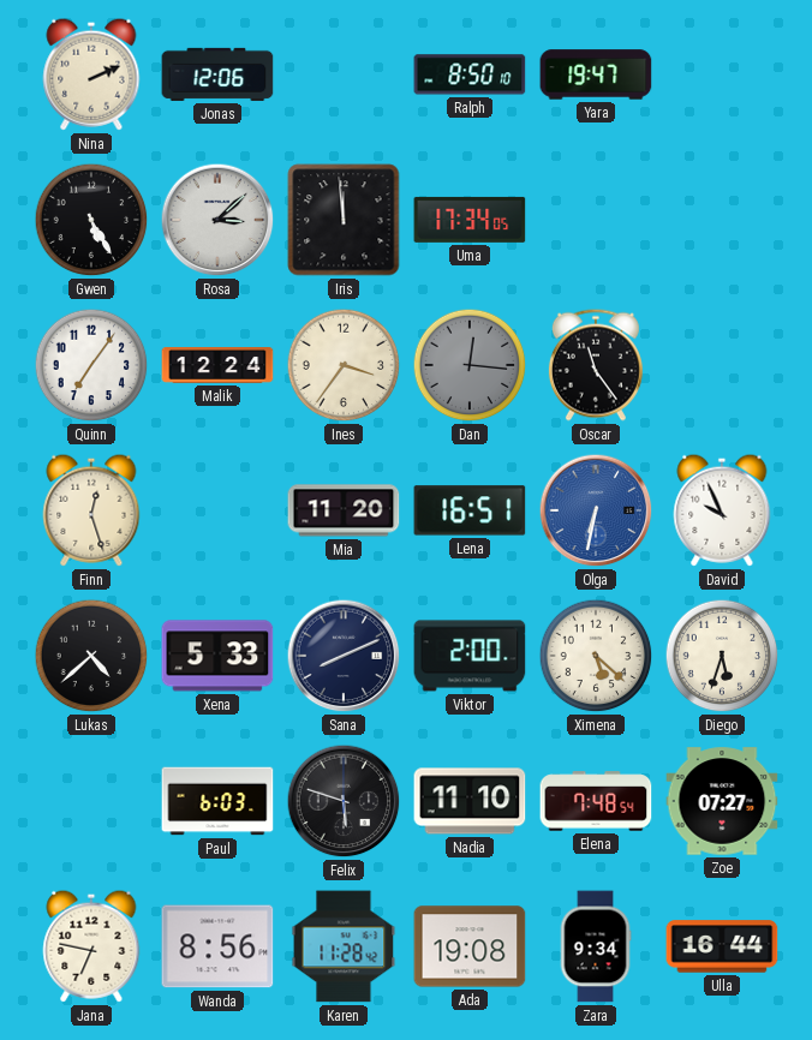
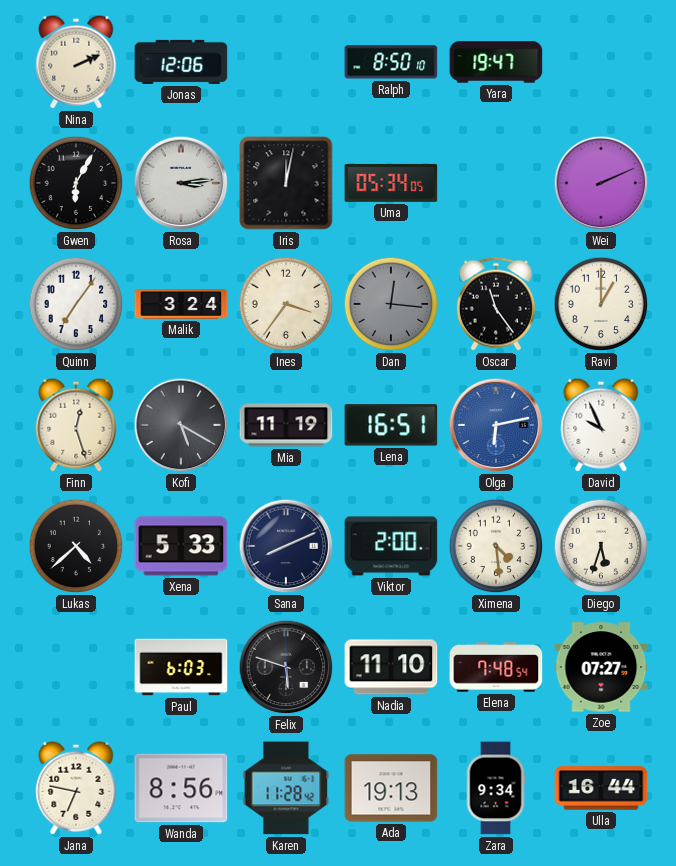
Gwen: 5:25 -> 6:05 (76, 183)
Rosa: 3:08 -> 3:14 (181, 183)
Iris: 11:59 -> 12:02 (286, 183)
Uma: 17:34 -> 05:34 (391, 183)
Wei: none -> 2:11 (601, 183)
Malik: 12:24 -> 3:24 (181, 305)
Ravi: none -> 1:00 (601, 304)
Kofi: none -> 5:20 (181, 425)
Mia: 11:20 -> 11:19 (286, 425)
Olga: 6:32 -> 6:13 (496, 425)
Ximena: 5:22 -> 4:29 (496, 546)
Ada: 19:08 -> 19:13 (391, 788)
